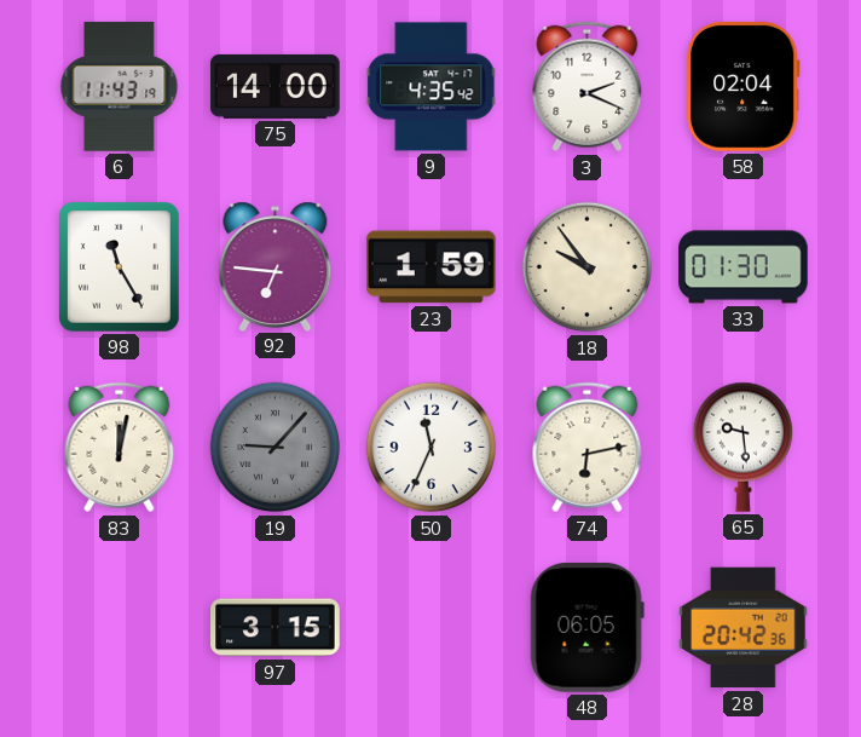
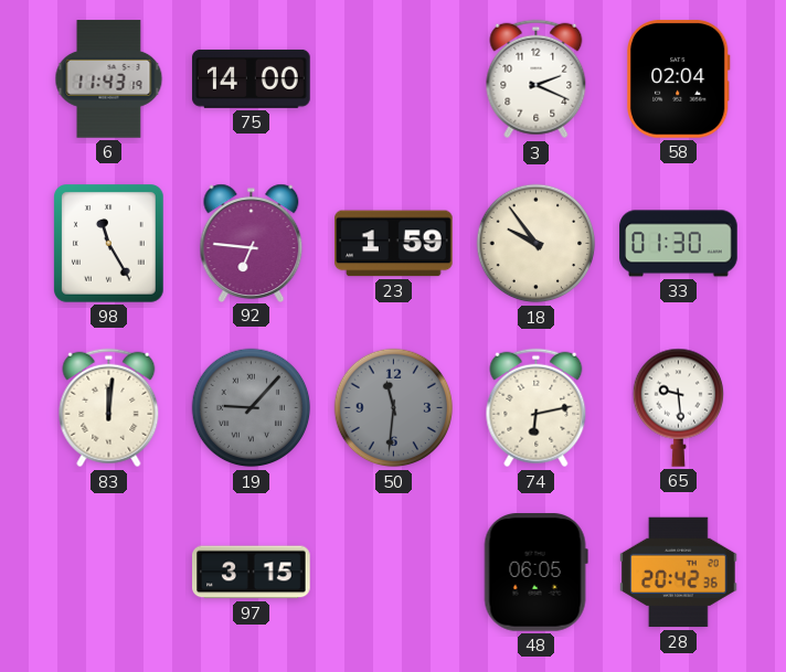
9: 4:35 -> none (432, 87)
83: 12:02 -> 12:01 (109, 408)
50: 11:34 -> 11:31 (394, 408)
50 dial: white -> grey (394, 408)
